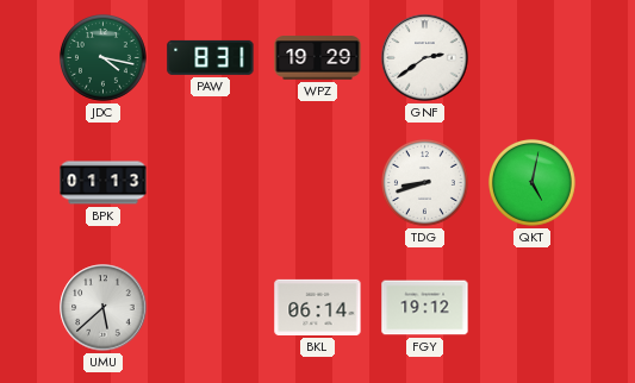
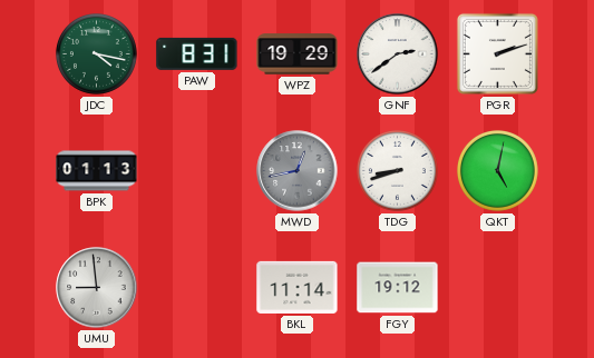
PGR: none -> 2:12 (497, 53)
MWD: none -> 12:43 (298, 171)
UMU: 5:38 -> 8:59 (97, 288)
BKL: 06:14 -> 11:14 (298, 287)
